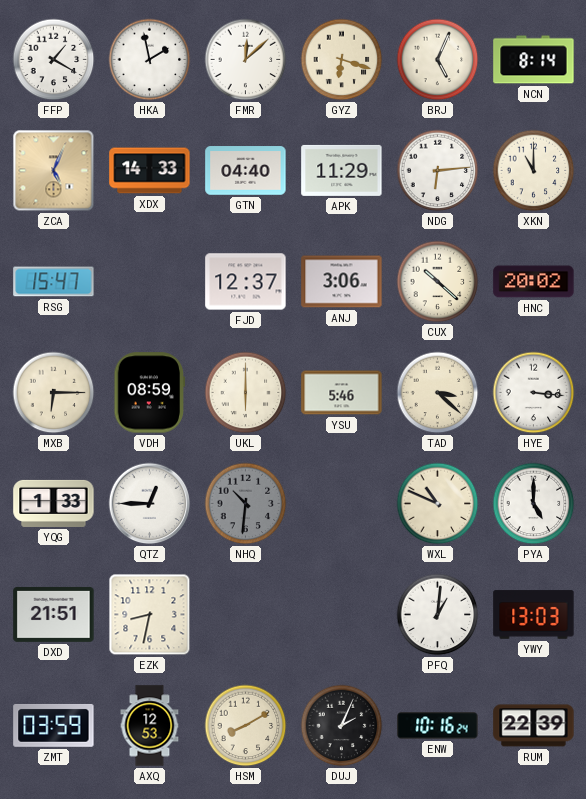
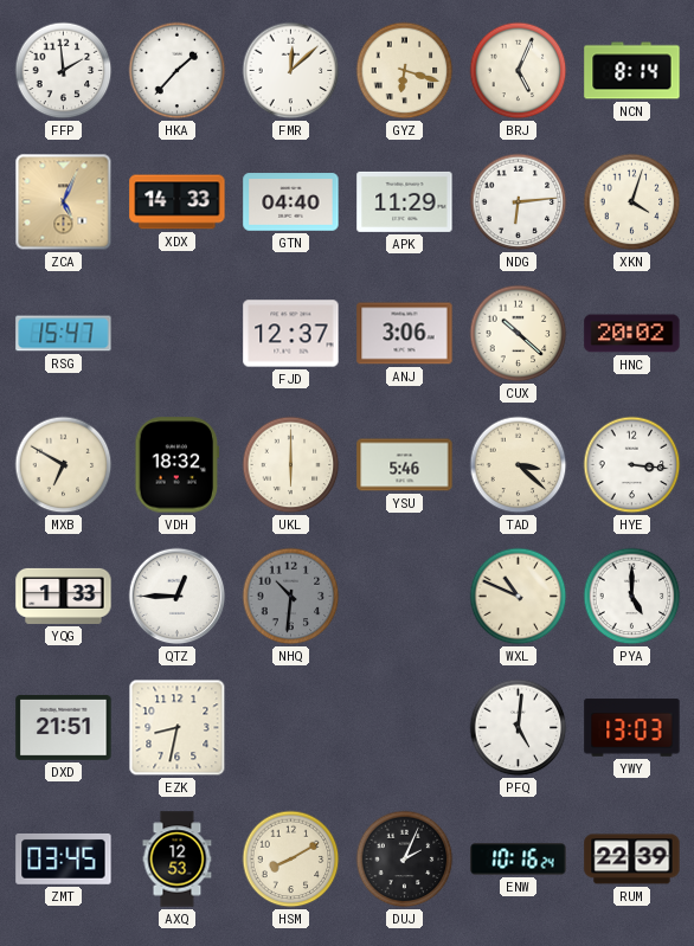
FFP: 1:20 -> 1:59 (64, 71)
HKA: 1:58 -> 1:37 (178, 71)
XKN: 11:00 -> 4:03 (632, 202)
MXB: 6:15 -> 6:50 (64, 465)
VDH: 08:59 -> 18:32 (178, 465)
PFQ: 1:01 -> 5:01 (519, 728)
ZMT: 03:59 -> 03:45 (64, 858)
